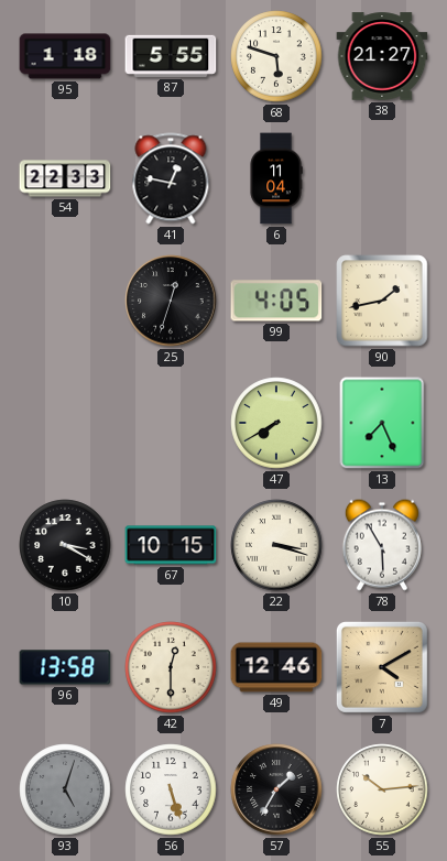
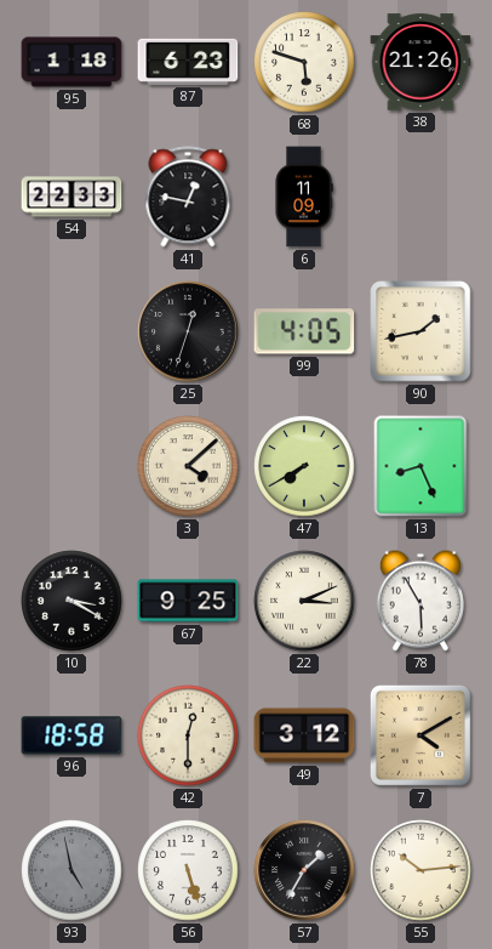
87: 5:55 -> 6:23 (188, 62)
38: 21:27 -> 21:26 (421, 62)
6: 11:04 -> 11:09 (304, 197)
3: none -> 4:08 (188, 466)
13: 7:26 -> 8:26 (421, 466)
67: 10:15 -> 9:25 (188, 601)
22: 3:18 -> 3:11 (304, 601)
96: 13:58 -> 18:58 (71, 735)
49: 12:46 -> 3:12 (304, 735)
93: 5:03 -> 4:58 (71, 870)
